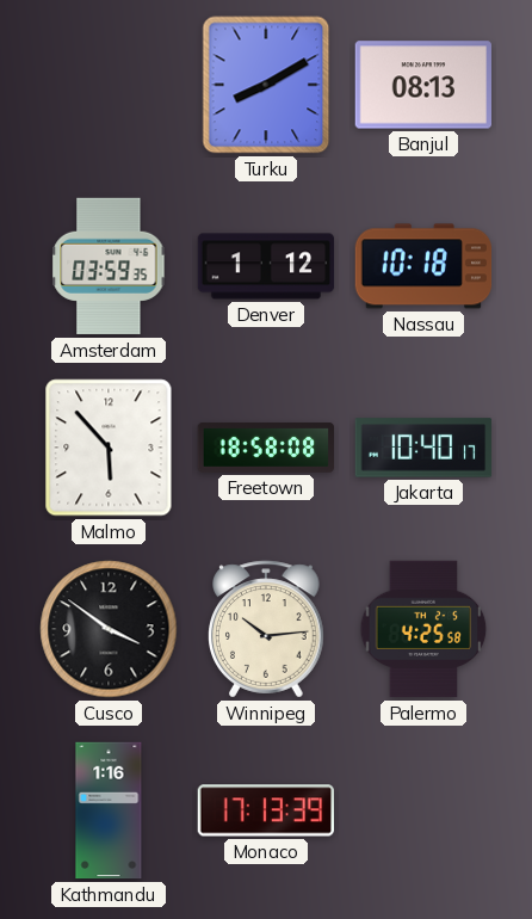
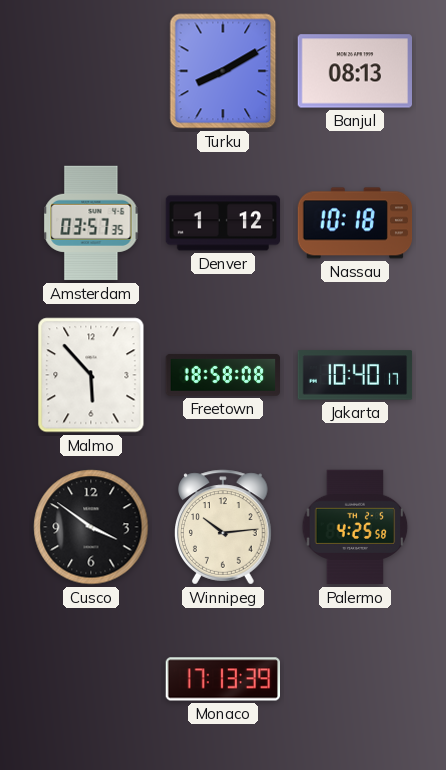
Amsterdam: 03:59 -> 03:57 (91, 223)
Kathmandu: 1:16 -> none (109, 810)
